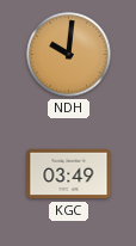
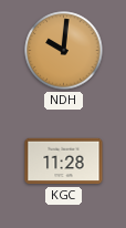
KGC: 03:49 -> 11:28 (64, 162)
